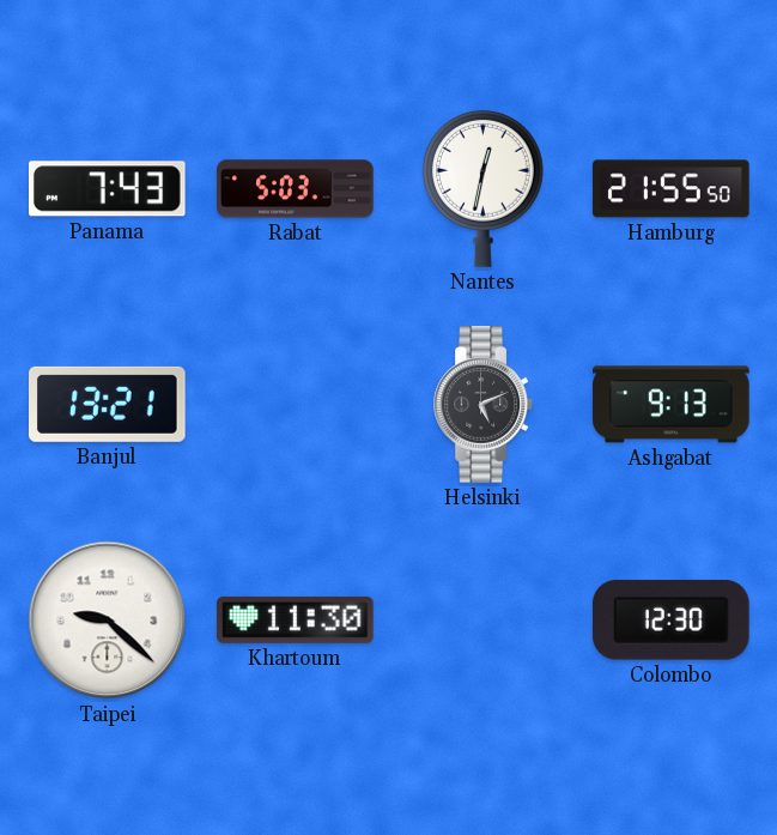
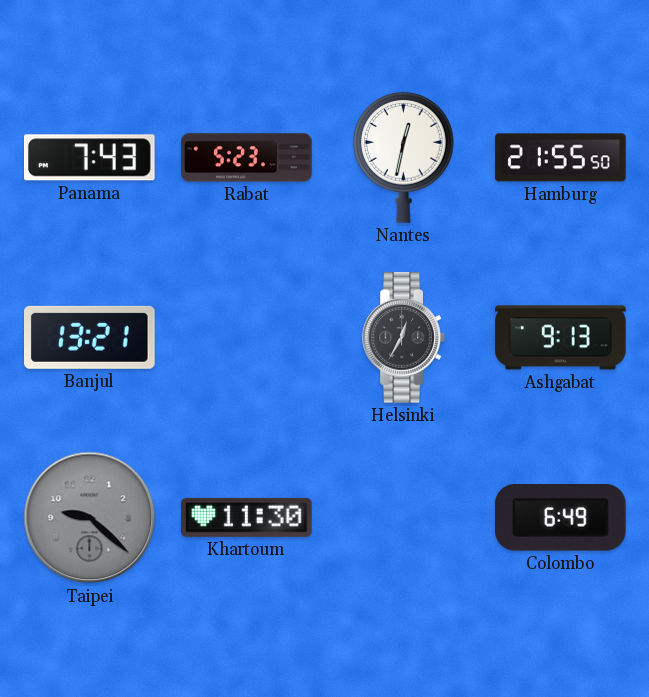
Rabat: 5:03 -> 5:23 (247, 158)
Helsinki: 5:11 -> 12:35 (404, 338)
Taipei dial: white -> grey (90, 518)
Colombo: 12:30 -> 6:49 (561, 518)
